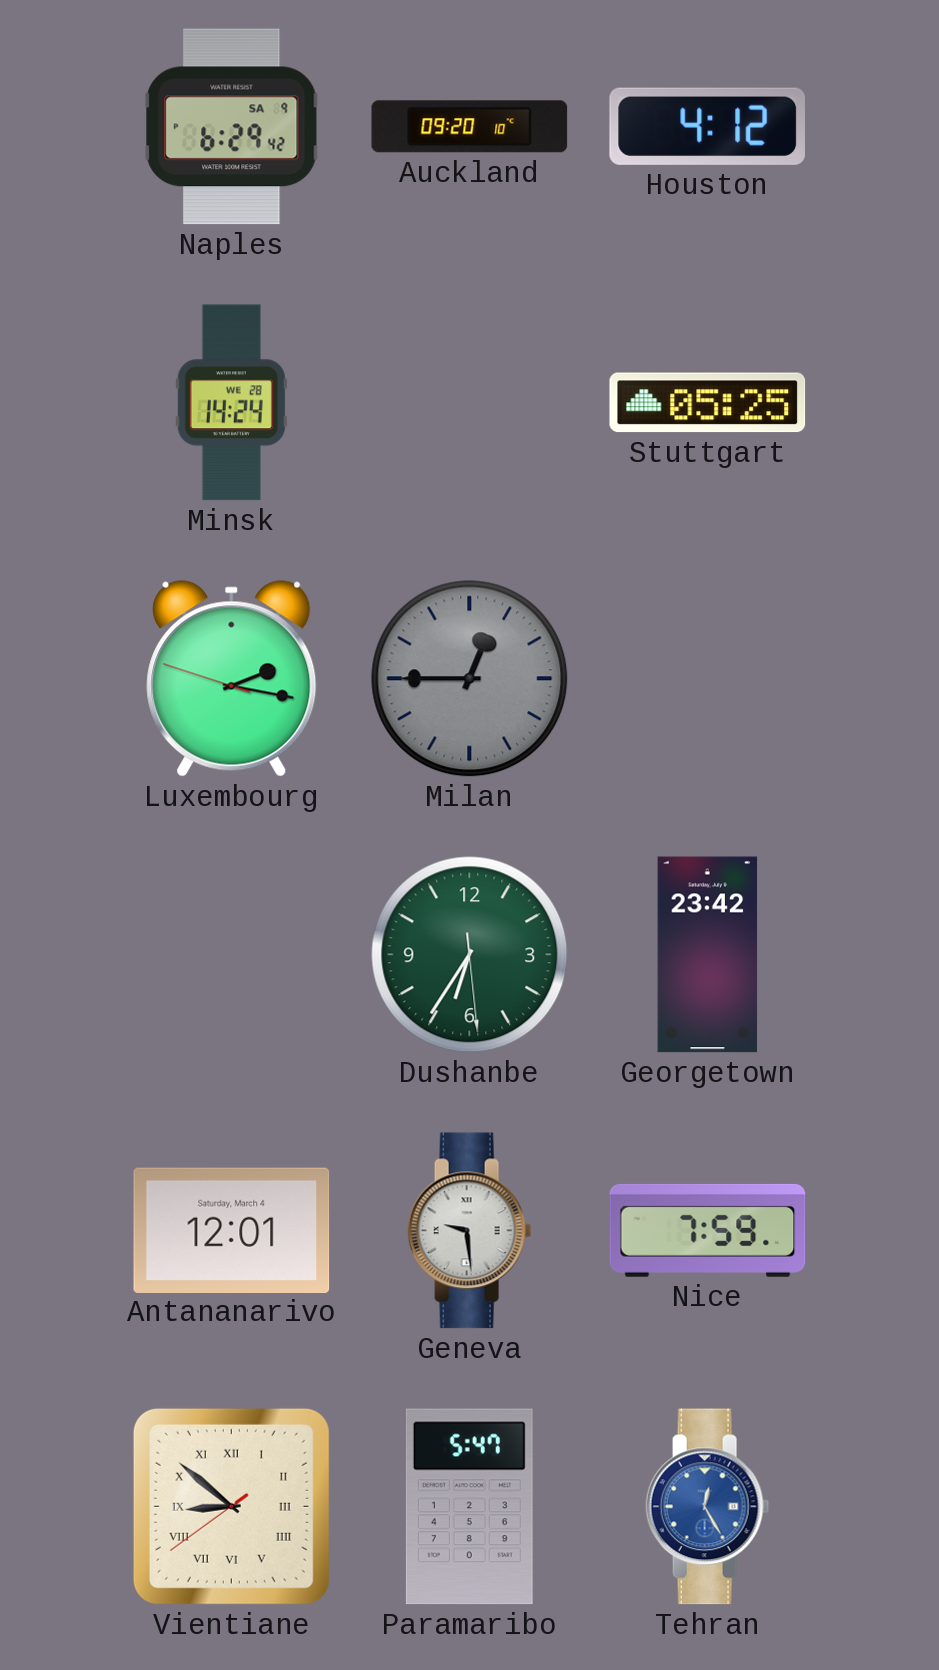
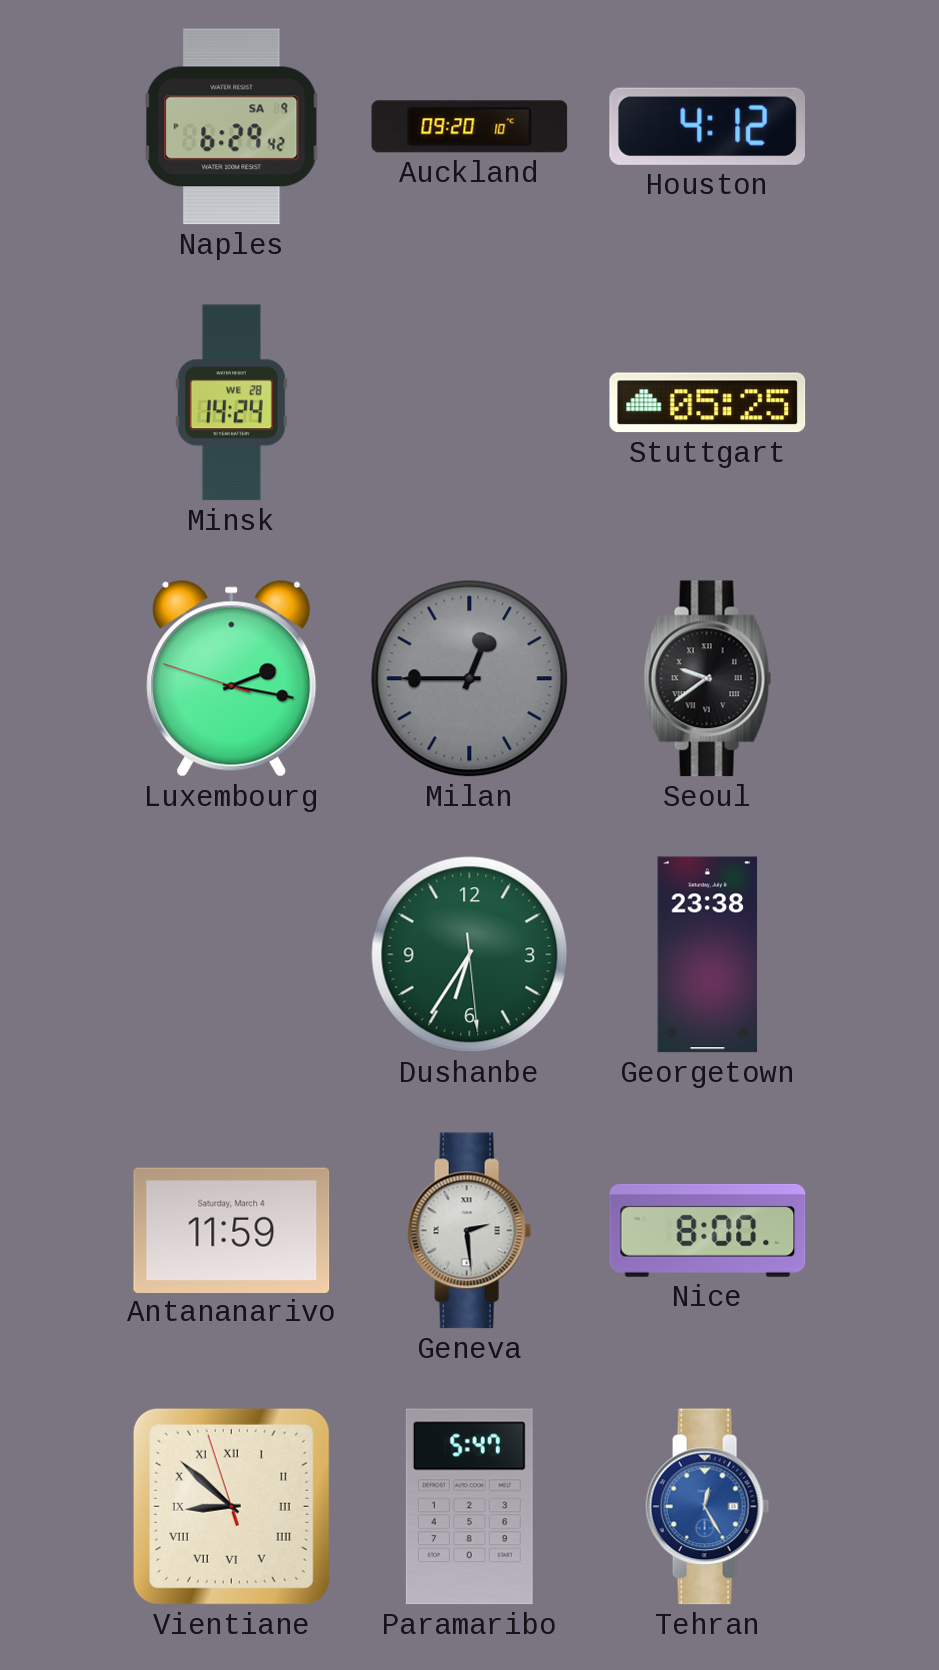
Seoul: none -> 9:39 (708, 679)
Georgetown: 23:42 -> 23:38 (708, 955)
Antananarivo: 12:01 -> 11:59 (232, 1230)
Geneva: 9:29 -> 2:29 (470, 1231)
Nice: 7:59 -> 8:00 (708, 1230)
Vientiane: 8:51:39 -> 8:51:57 (231, 1506)
